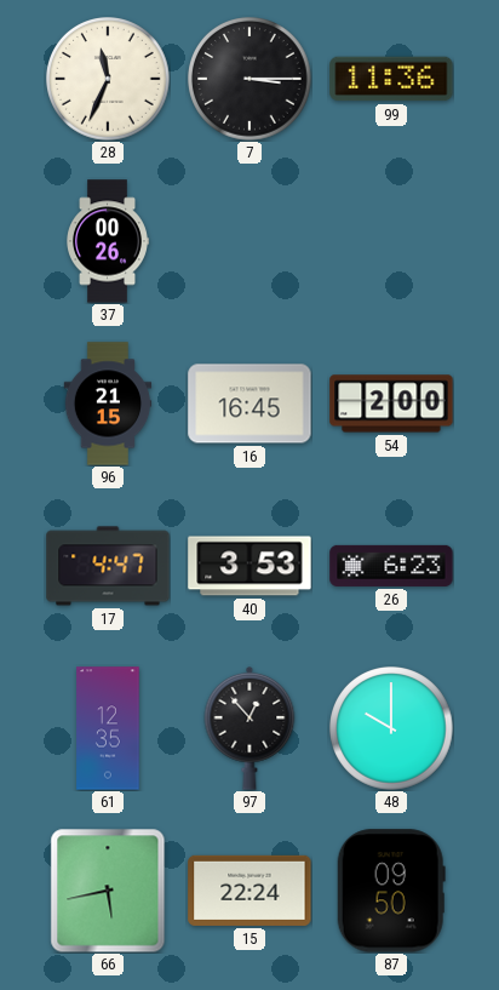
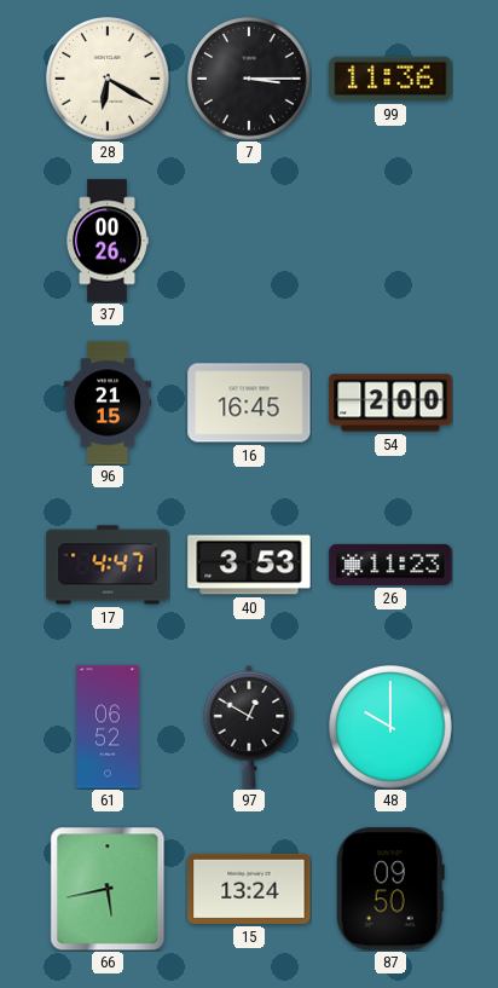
28: 11:34 -> 6:20 (109, 80)
26: 6:23 -> 11:23 (390, 565)
61: 12:35 -> 06:52 (108, 727)
97: 12:53 -> 12:50 (249, 727)
15: 22:24 -> 13:24 (249, 889)
